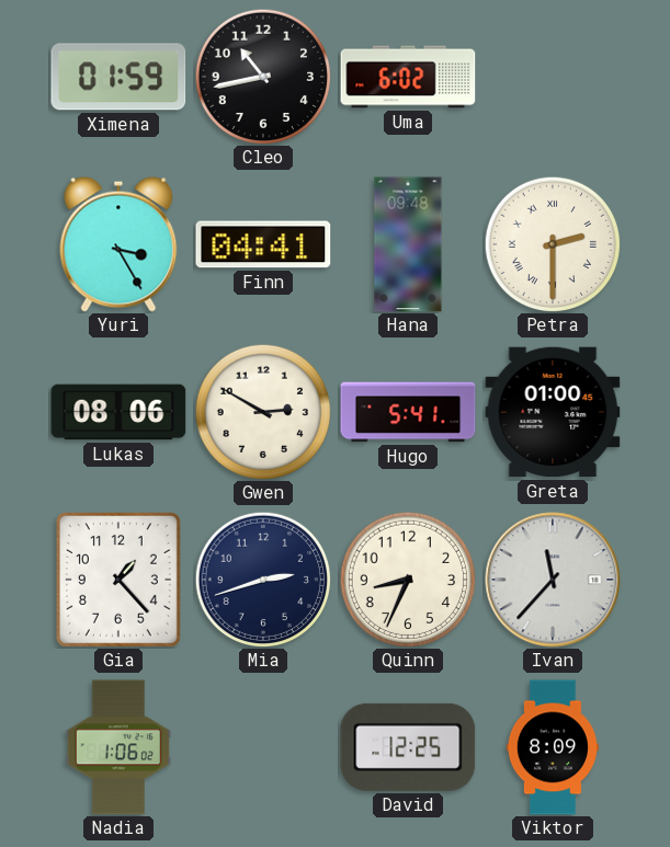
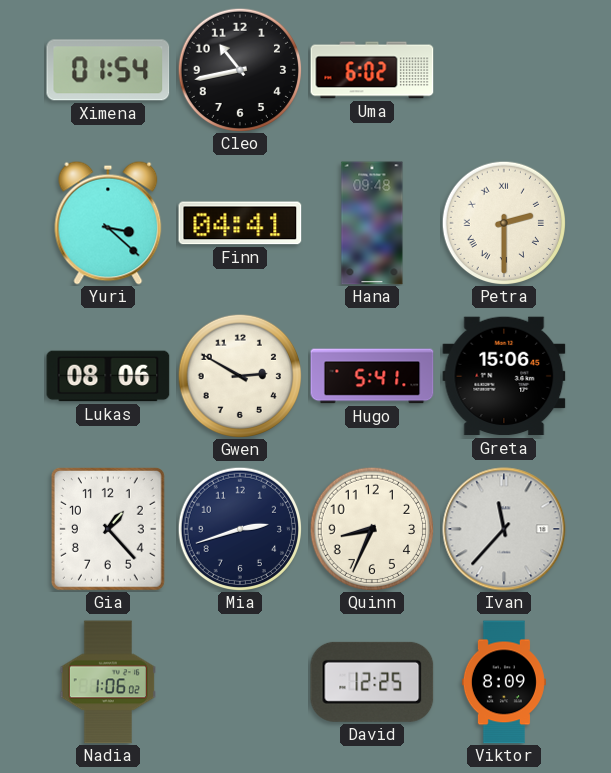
Ximena: 01:59 -> 01:54 (108, 70)
Yuri: 3:25 -> 3:22 (108, 223)
Greta: 01:00 -> 15:06 (504, 376)
